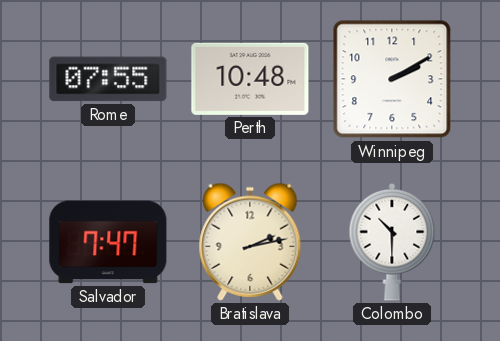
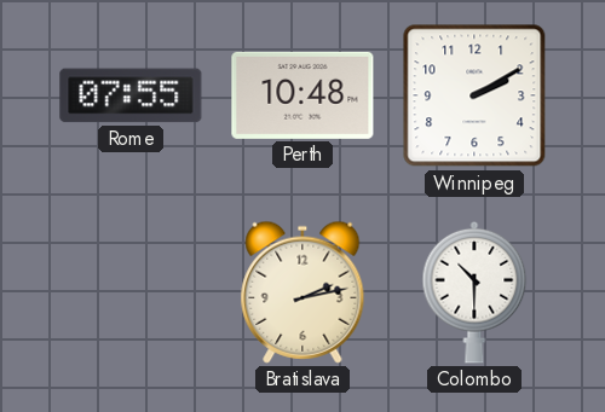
Salvador: 7:47 -> none (108, 242)
